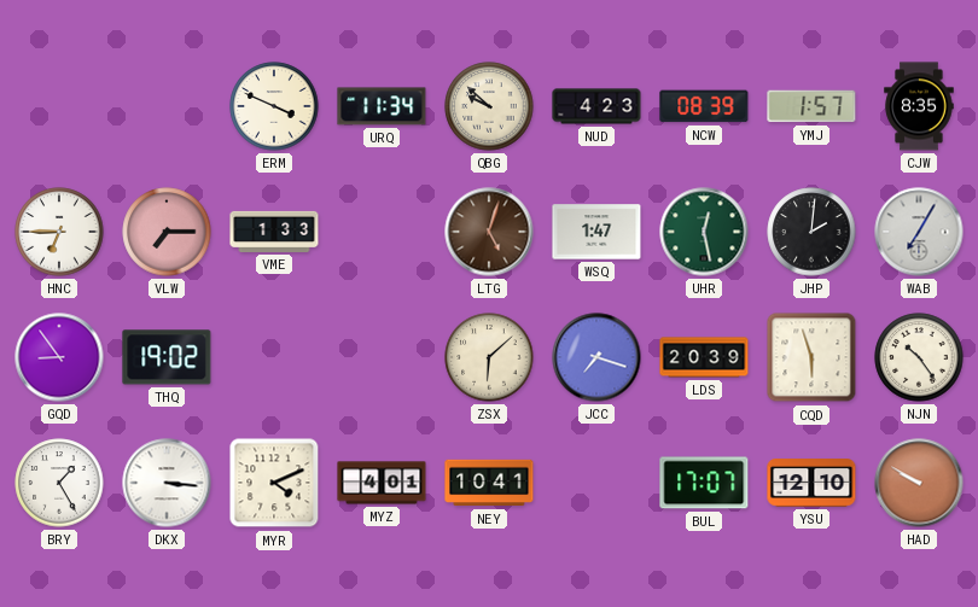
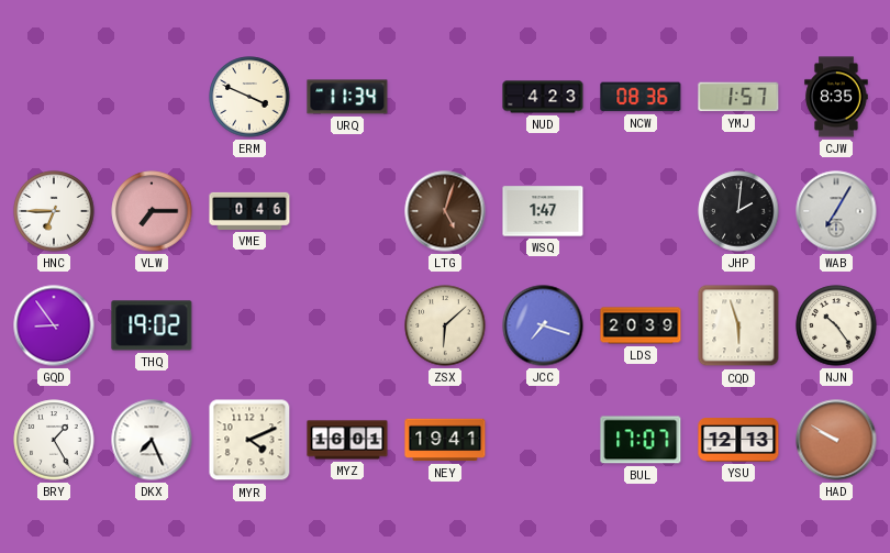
QBG: 9:52 -> none (489, 106)
NCW: 08:39 -> 08:36 (641, 97)
VME: 1:33 -> 0:46 (249, 211)
UHR: 12:28 -> none (704, 232)
DKX: 3:16 -> 7:26 (152, 440)
MYZ: 4:01 -> 16:01 (347, 440)
NEY: 10:41 -> 19:41 (445, 440)
YSU: 12:10 -> 12:13 (738, 440)
